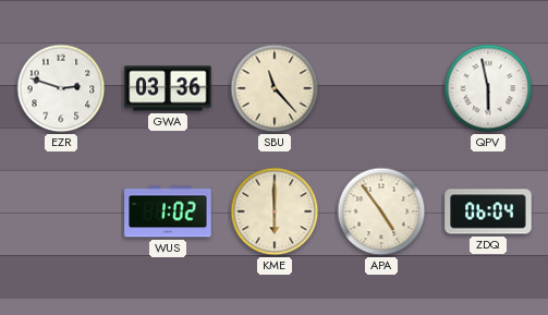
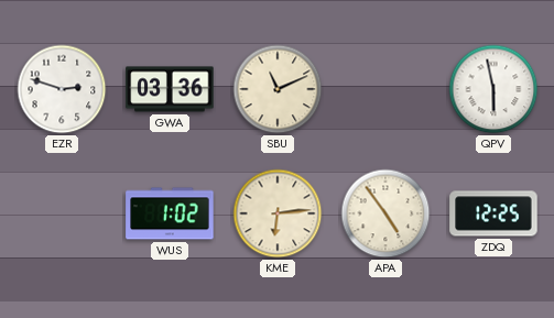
SBU: 11:23 -> 11:11 (278, 89)
KME: 6:00 -> 6:14 (278, 213)
ZDQ: 06:04 -> 12:25 (493, 213)
